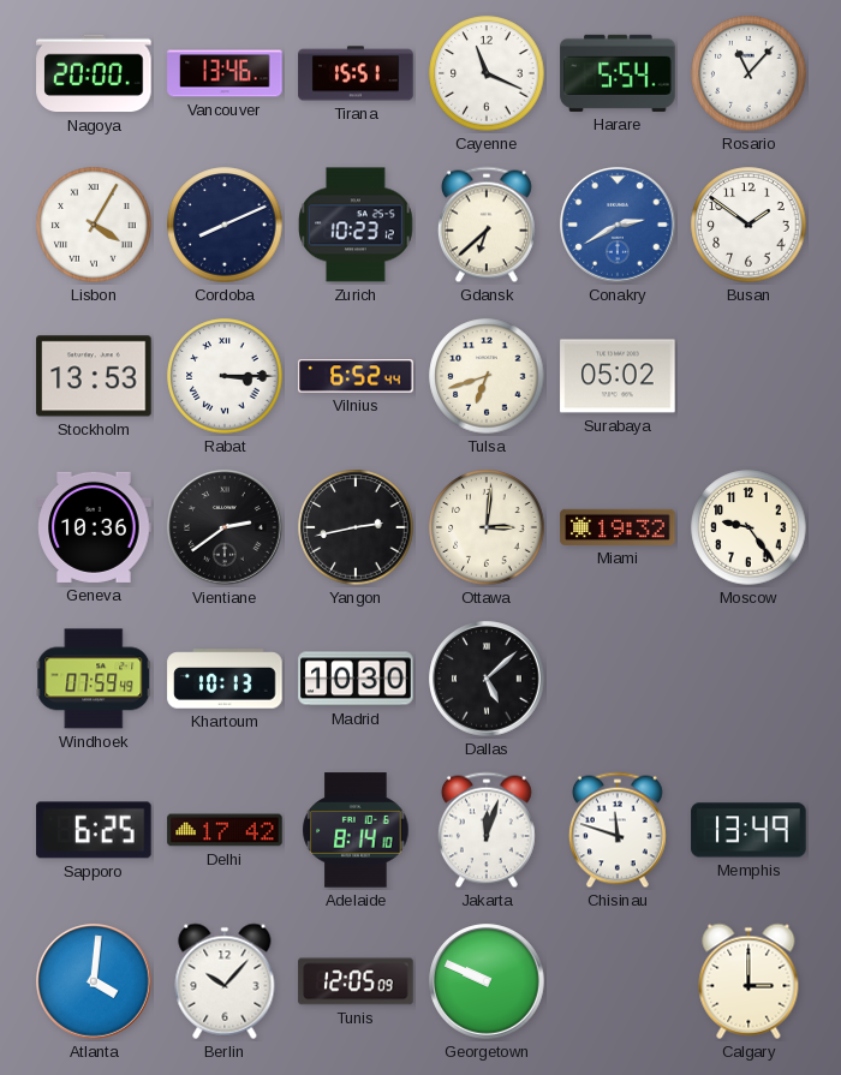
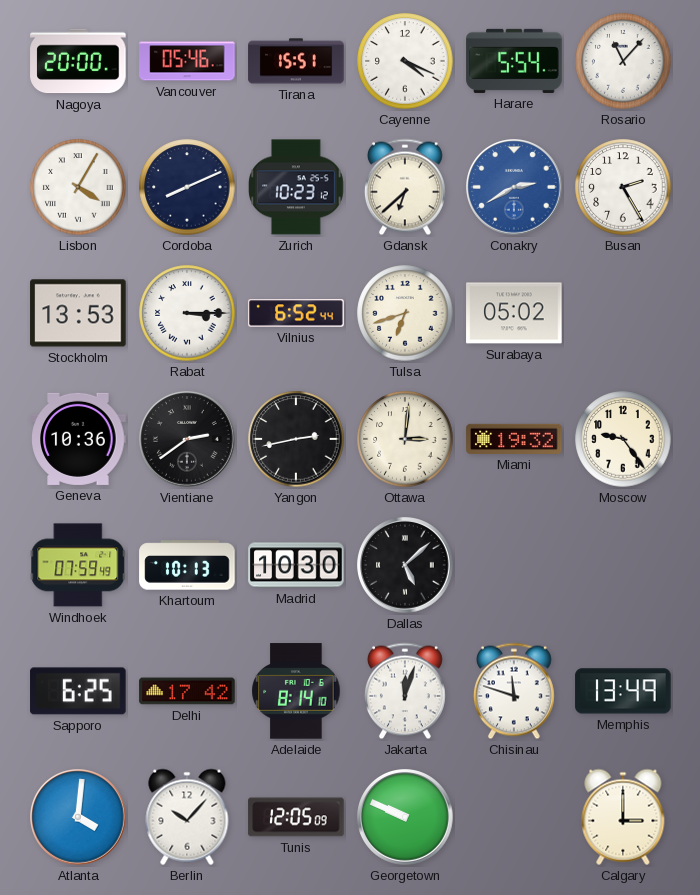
Vancouver: 13:46 -> 05:46 (187, 61)
Cayenne: 11:19 -> 4:19 (405, 61)
Busan: 1:51 -> 2:25 (623, 187)
